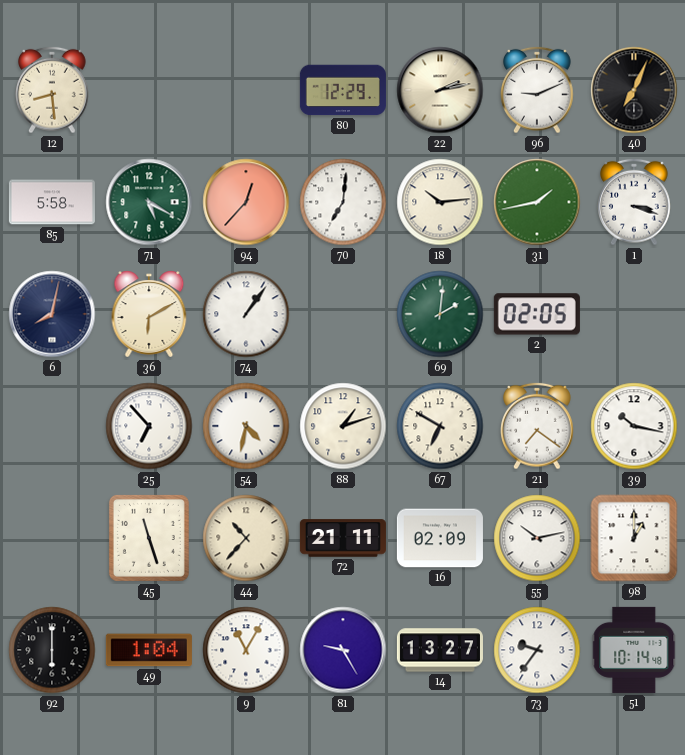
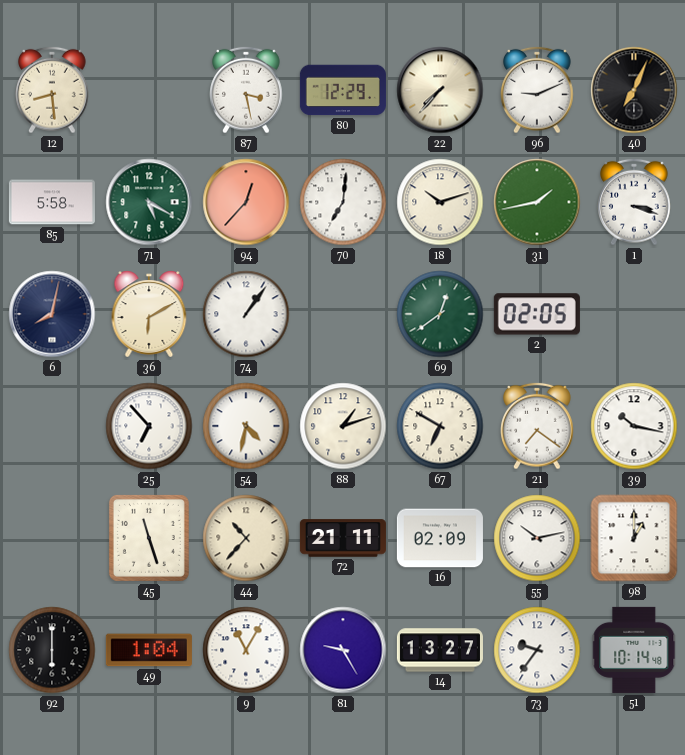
87: none -> 3:28 (246, 90)
22: 2:13 -> 7:37 (440, 90)
18: 10:14 -> 10:12 (440, 202)
69: 2:01 -> 12:39 (440, 314)
